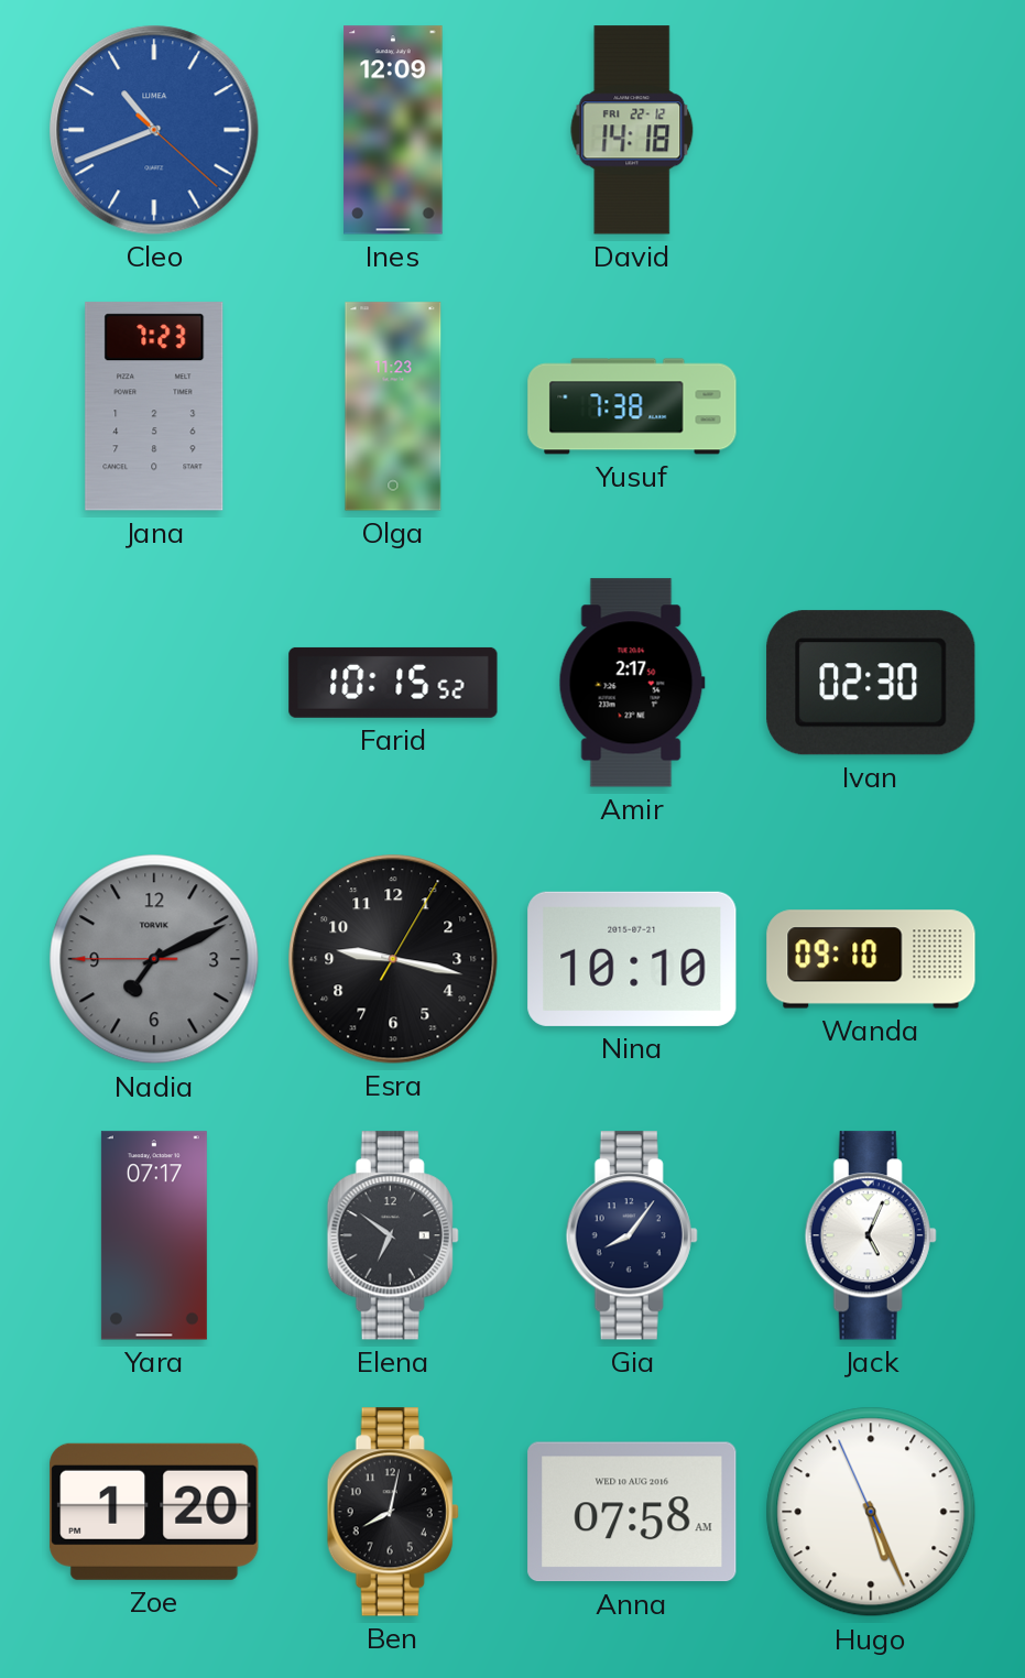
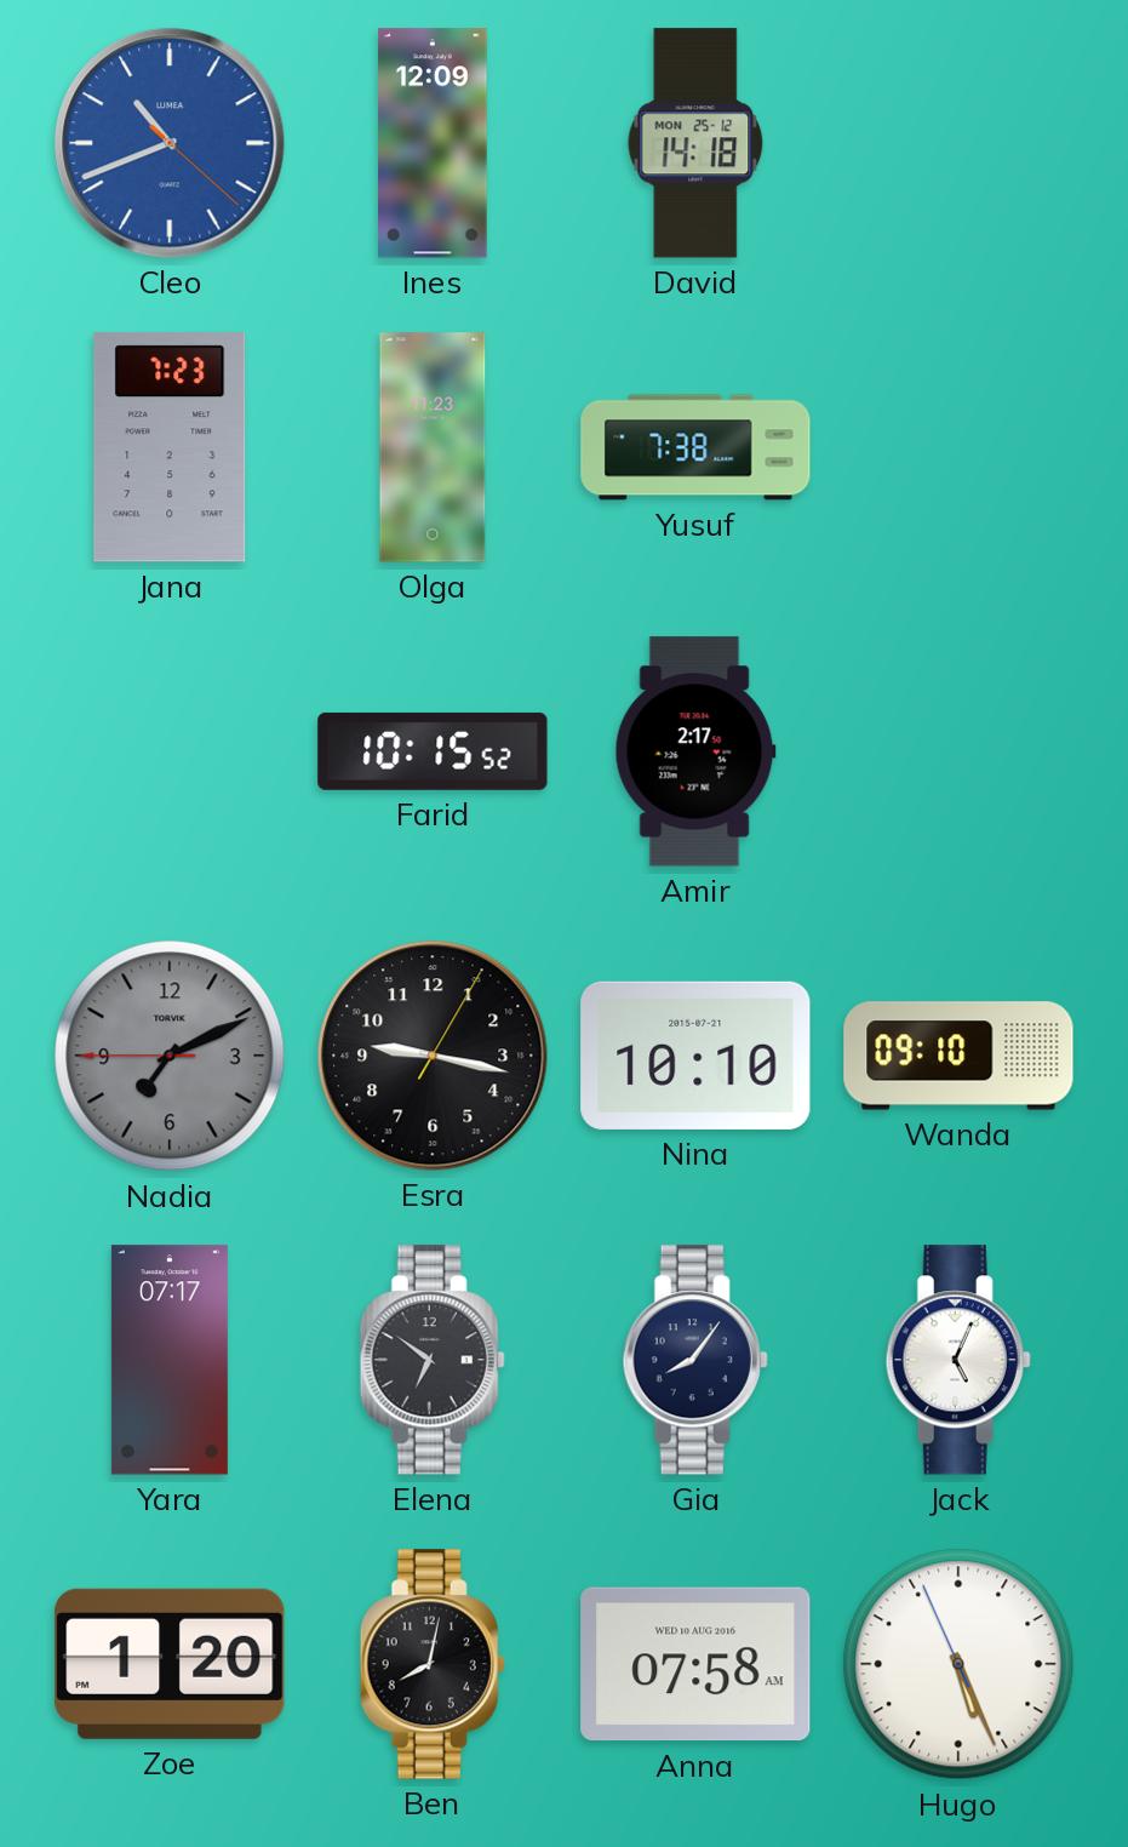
David date: FRI 22-12 -> MON 25-12 (695, 143)
Ivan: 02:30 -> none (871, 683)
